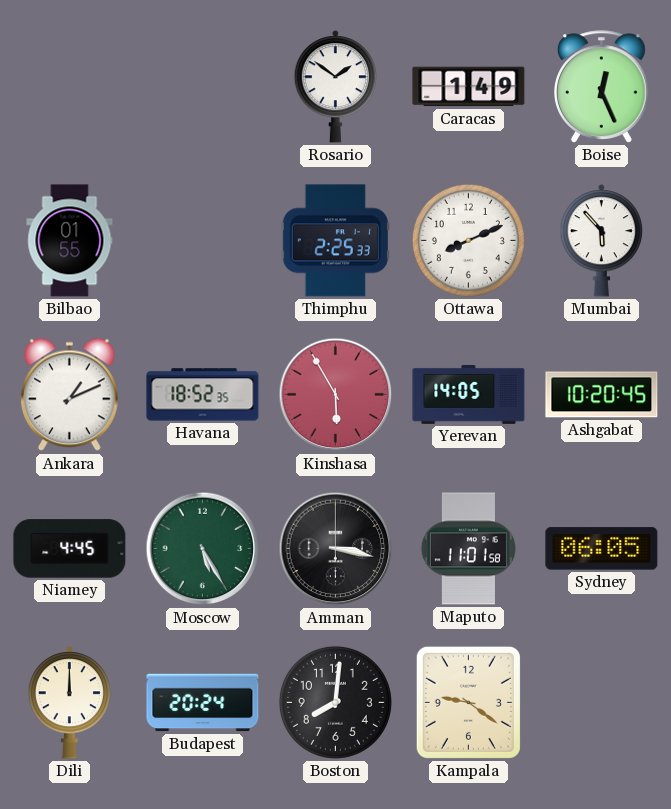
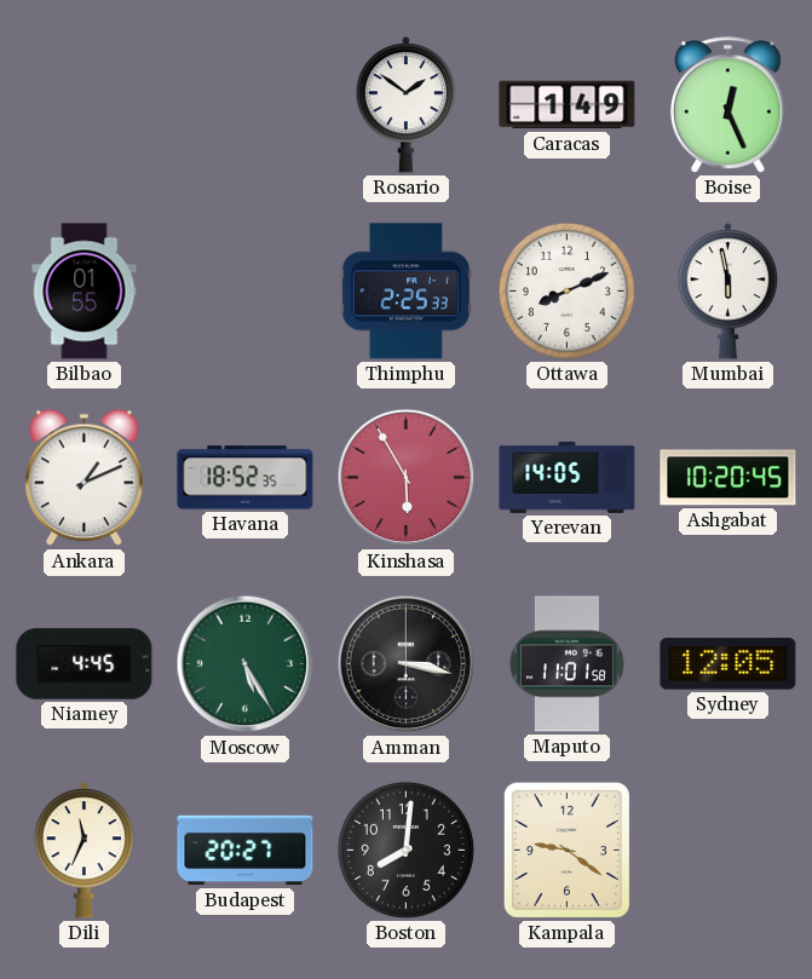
Mumbai: 5:53 -> 5:58 (727, 292)
Sydney: 06:05 -> 12:05 (729, 664)
Dili: 12:00 -> 11:34 (83, 851)
Budapest: 20:24 -> 20:27 (246, 851)
